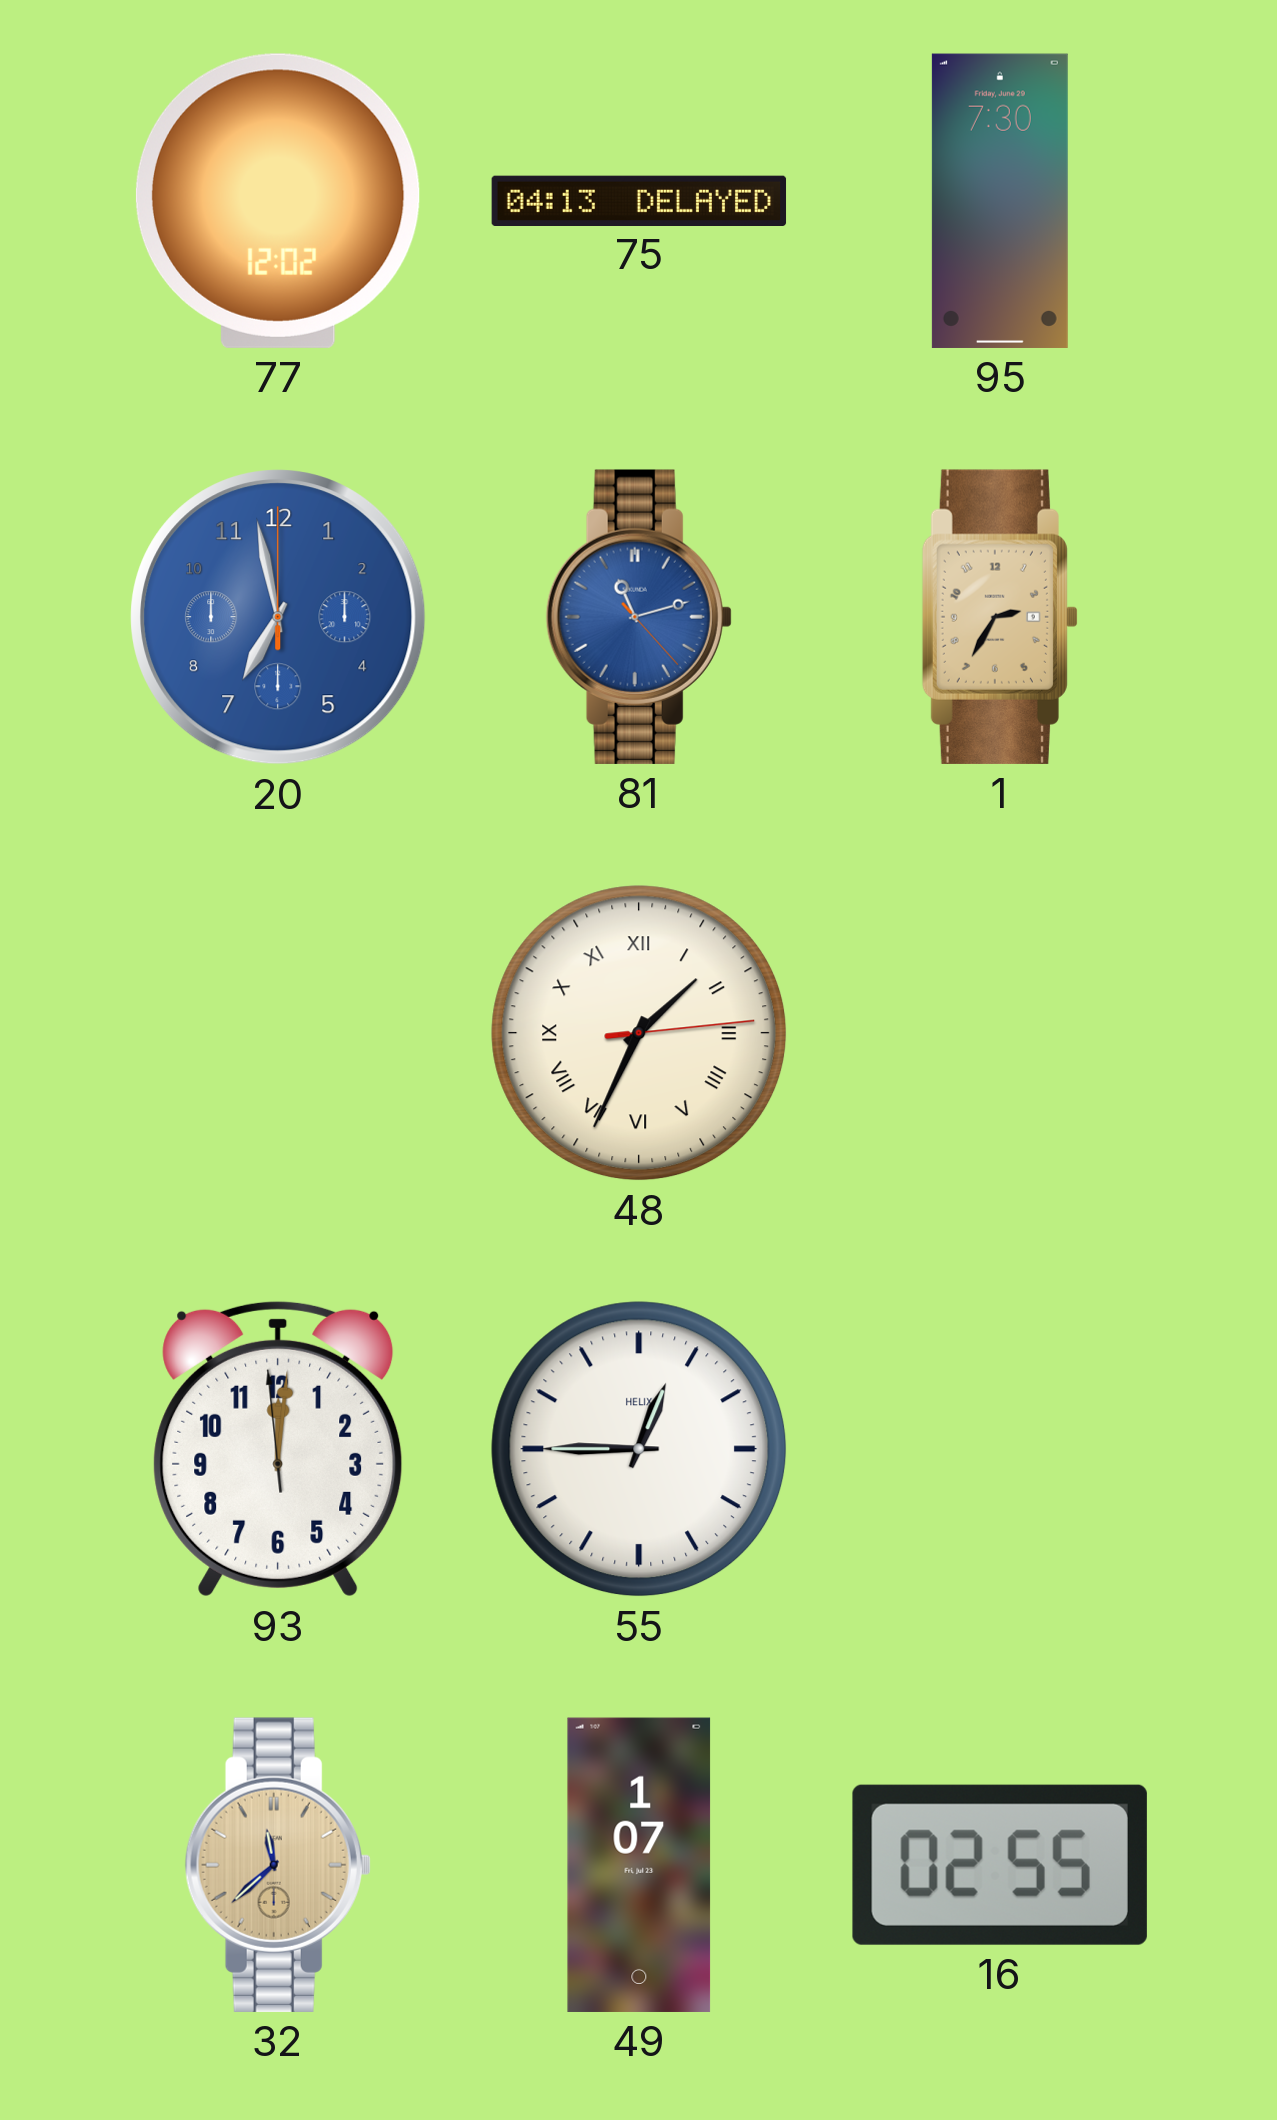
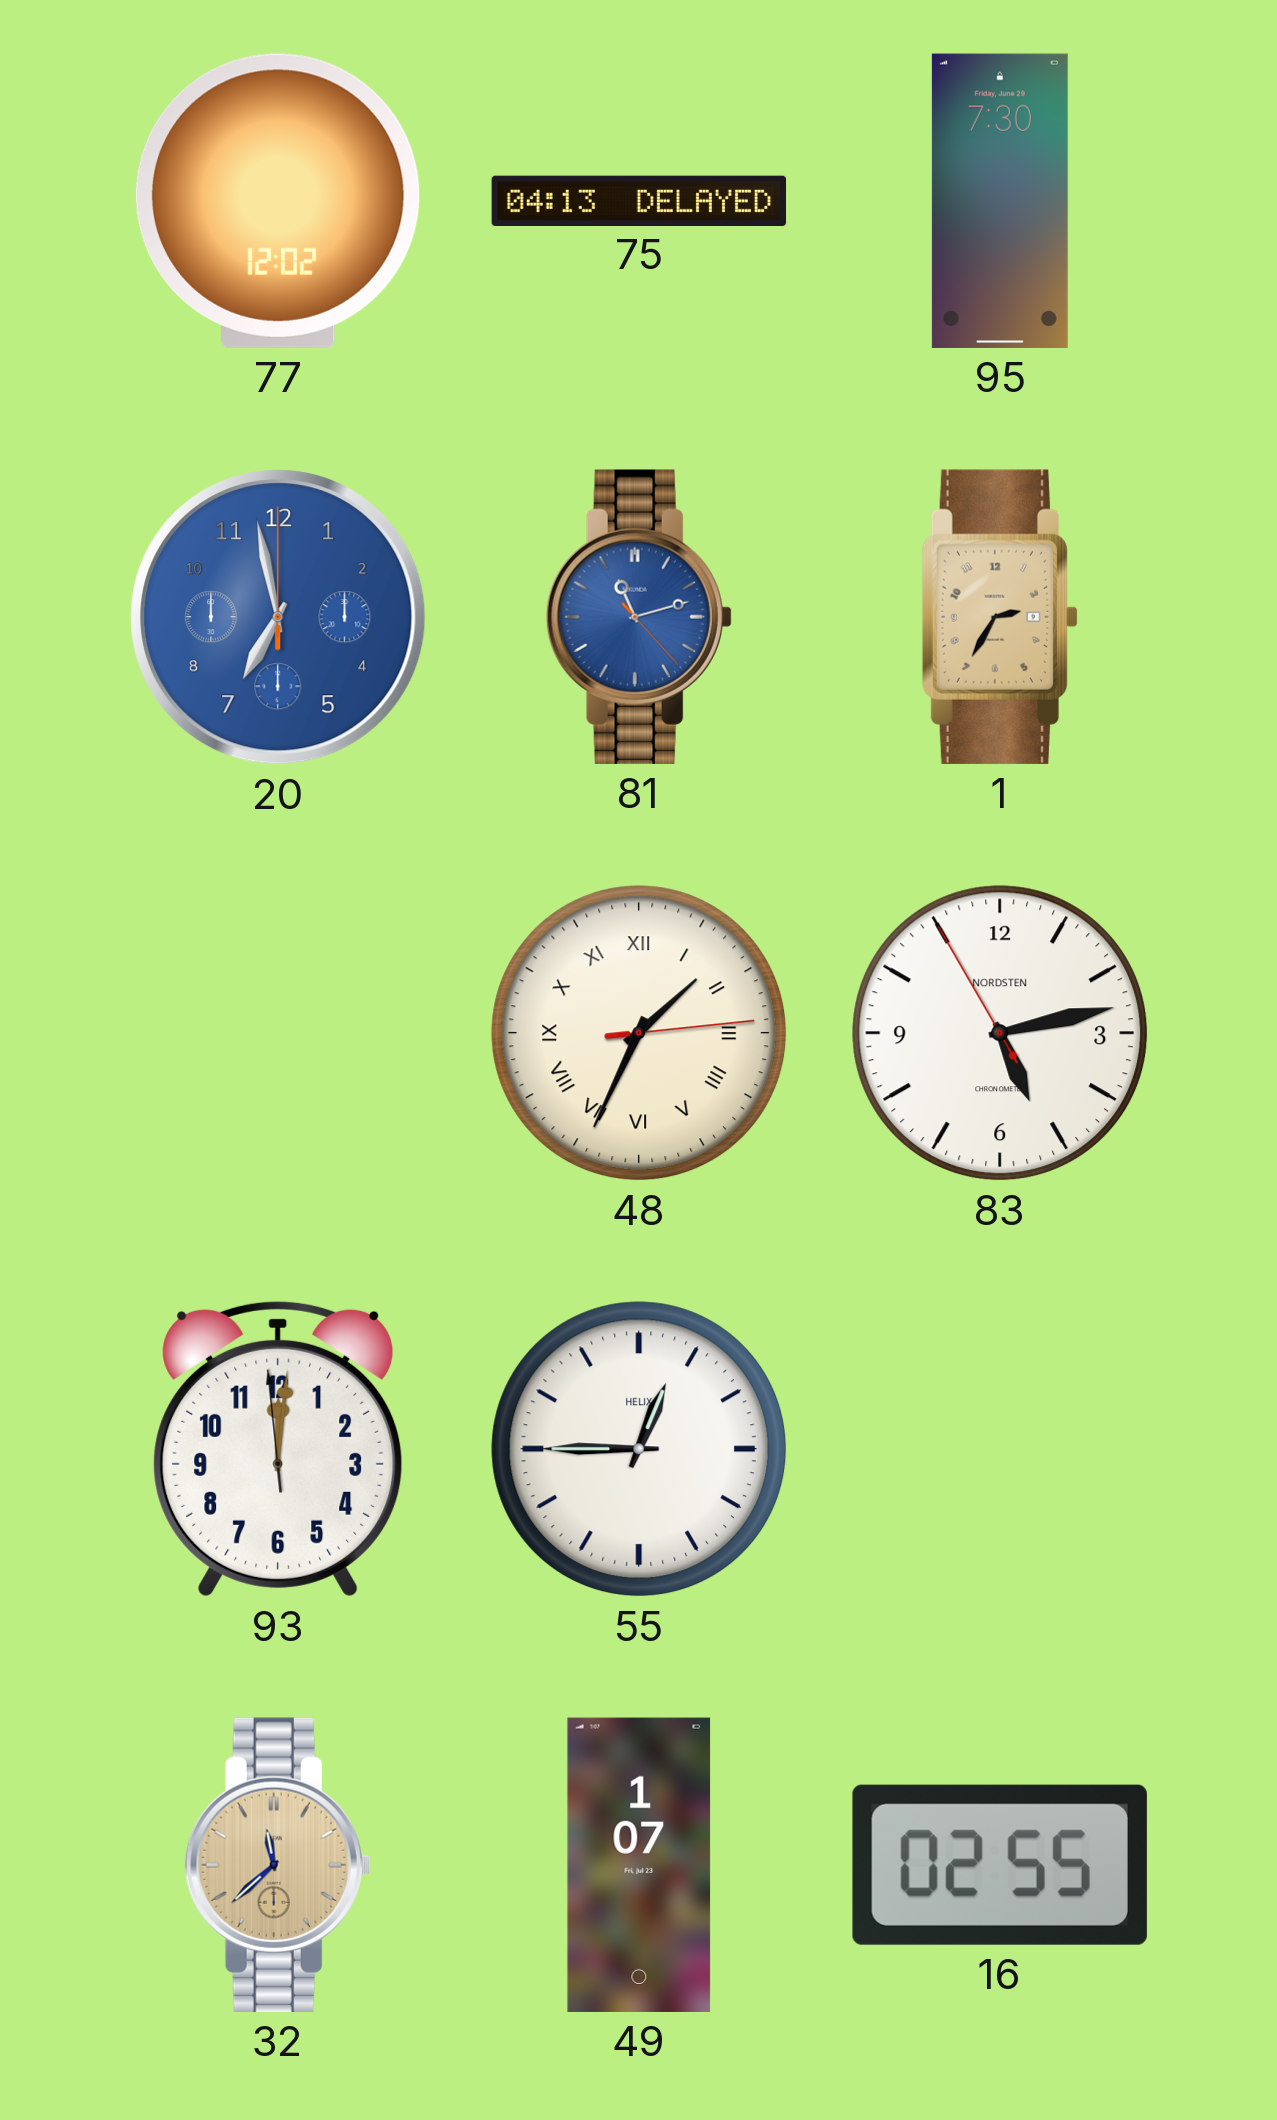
83: none -> 5:12 (1000, 1033)
